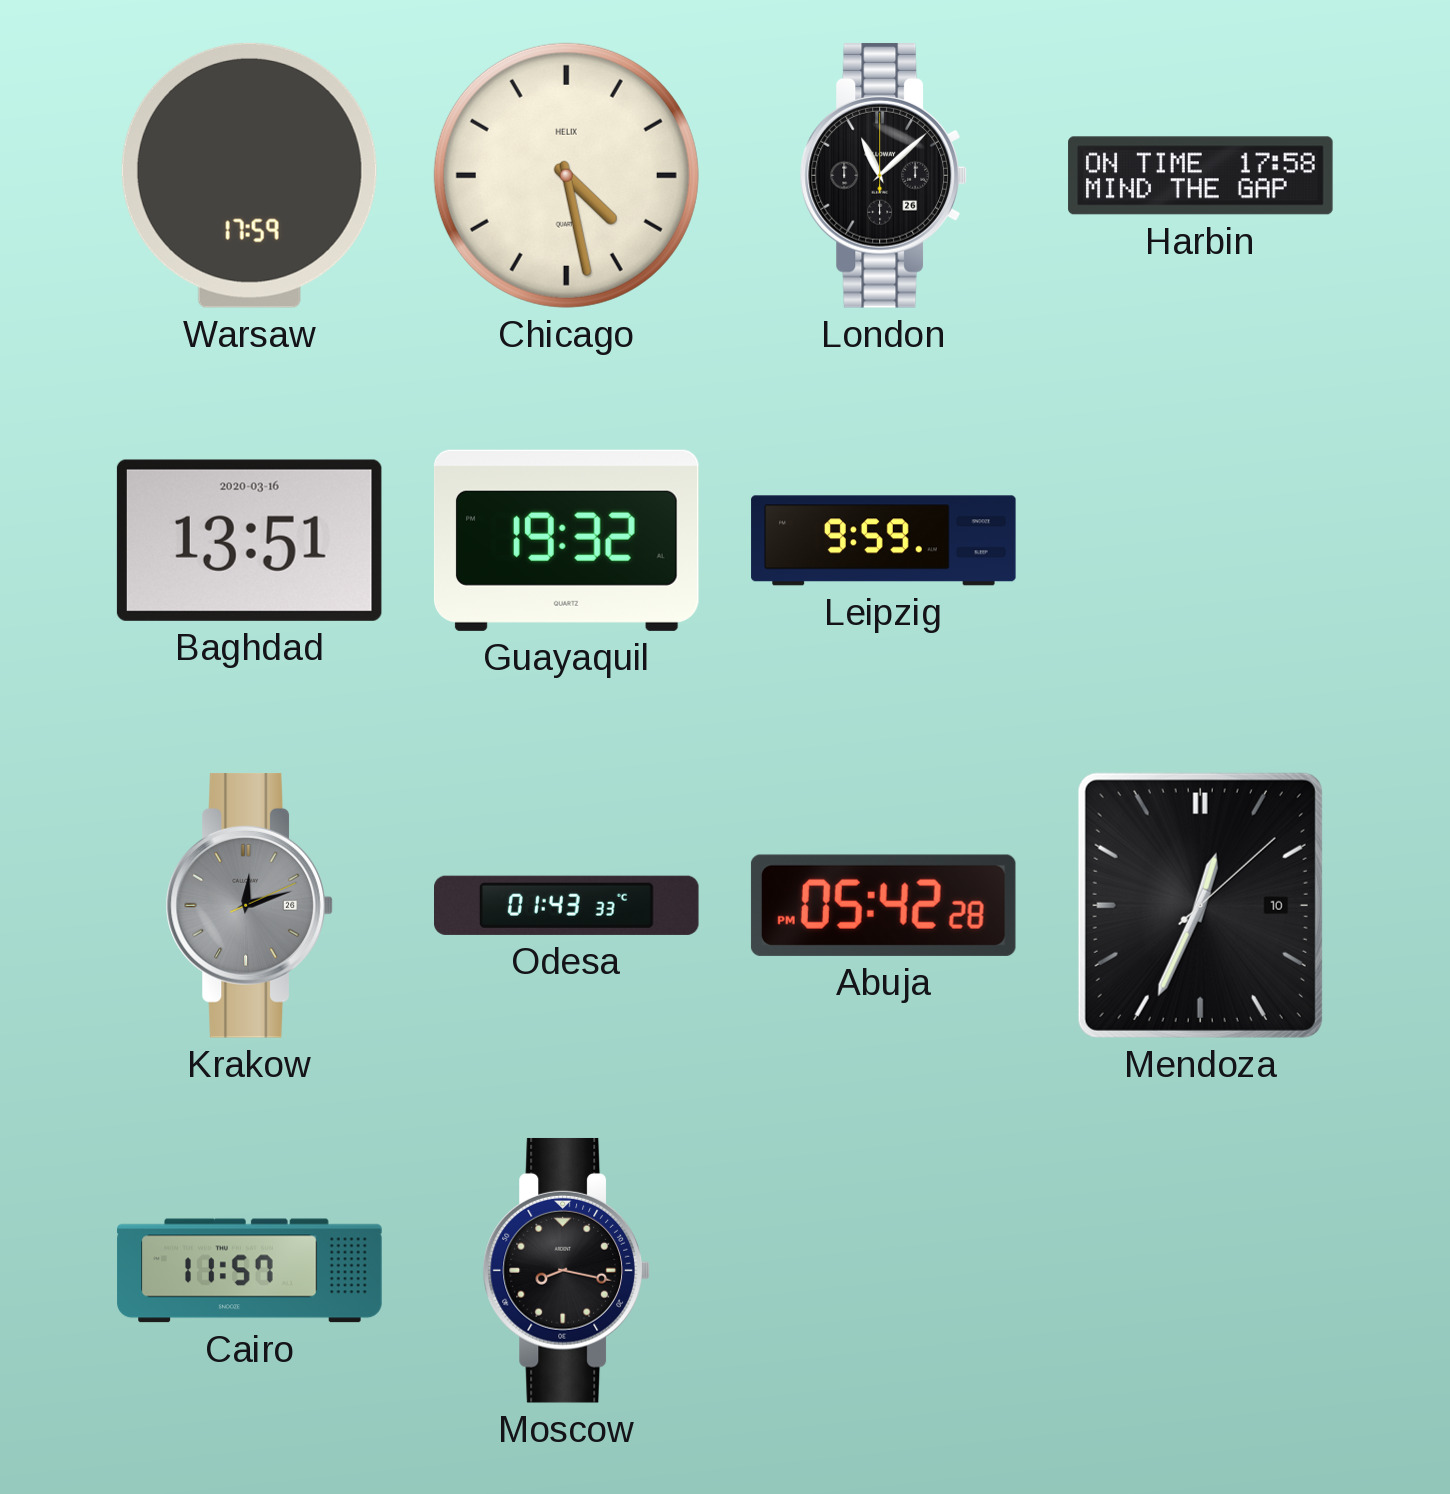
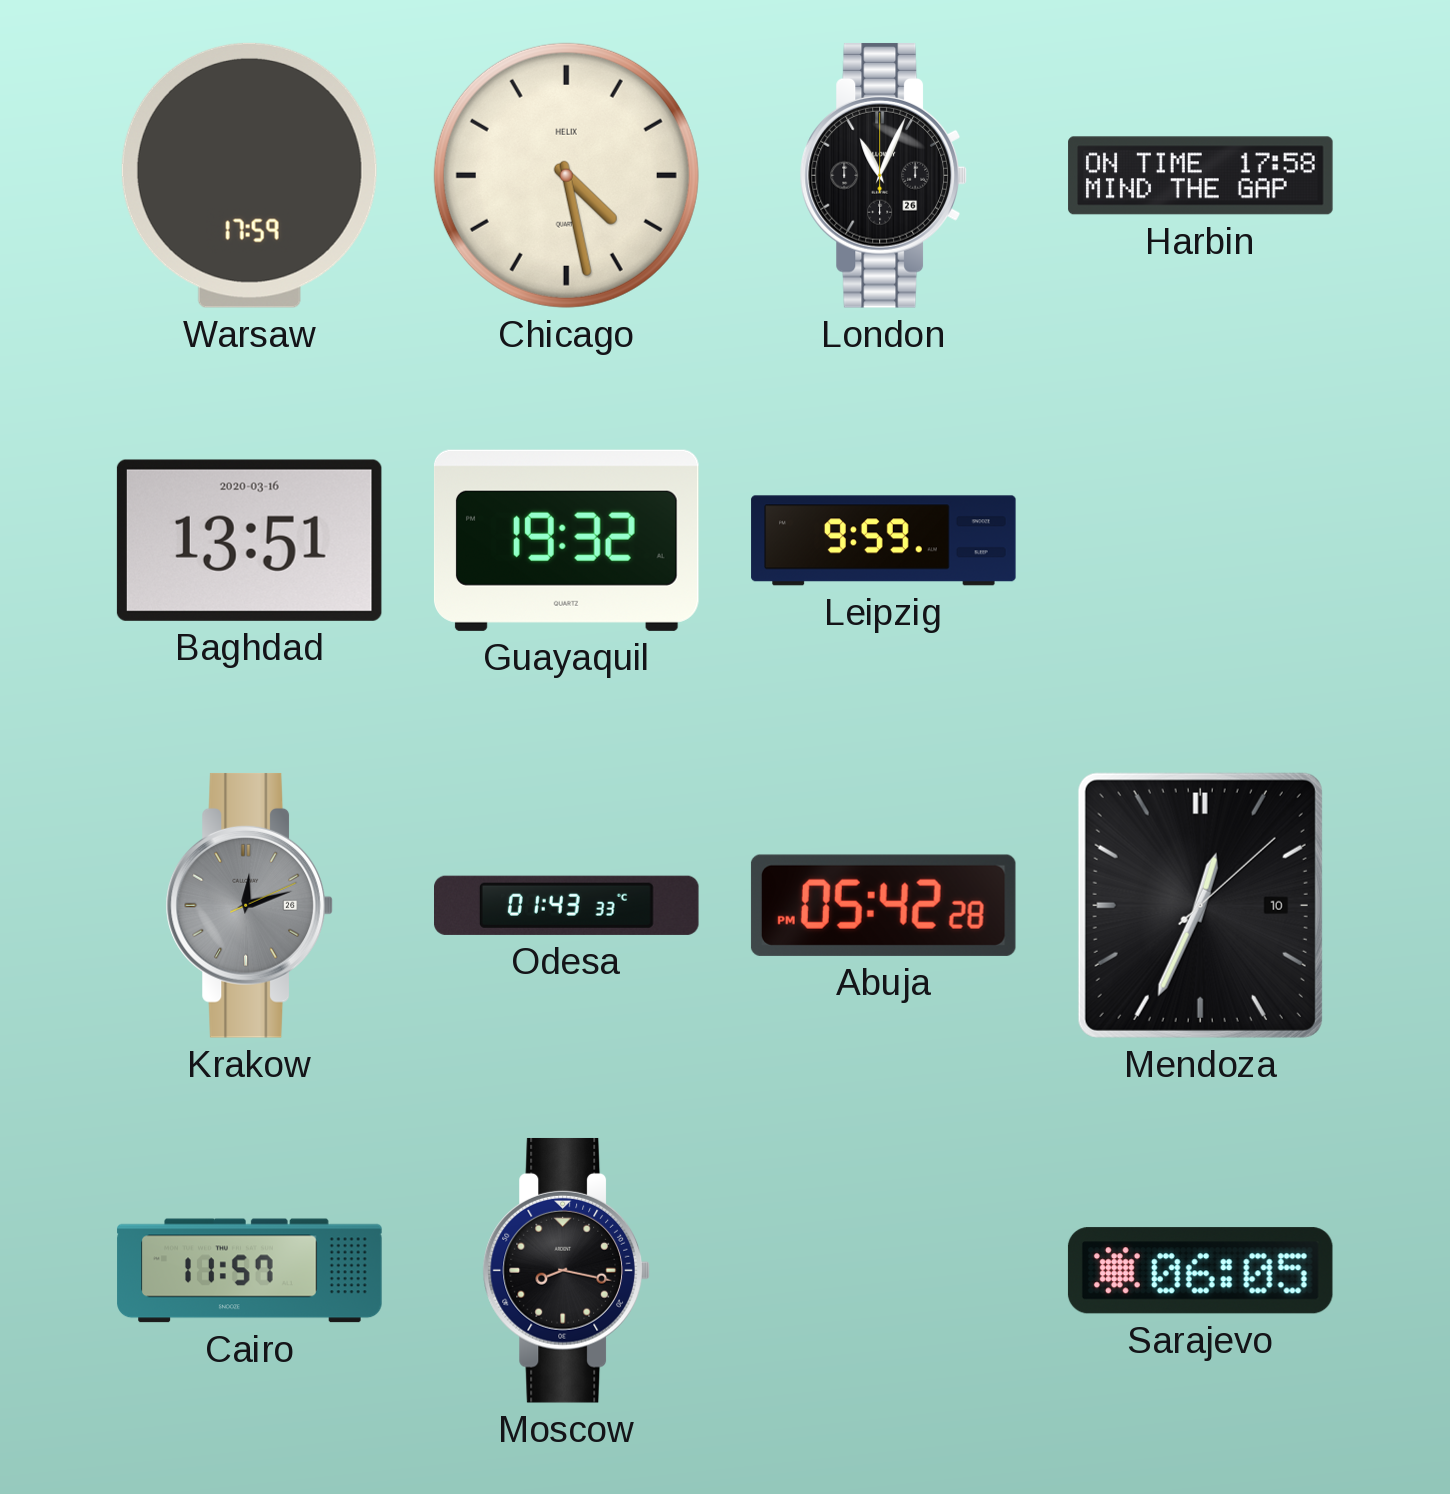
London: 11:08 -> 11:04 (883, 175)
Sarajevo: none -> 06:05 (1200, 1271)
